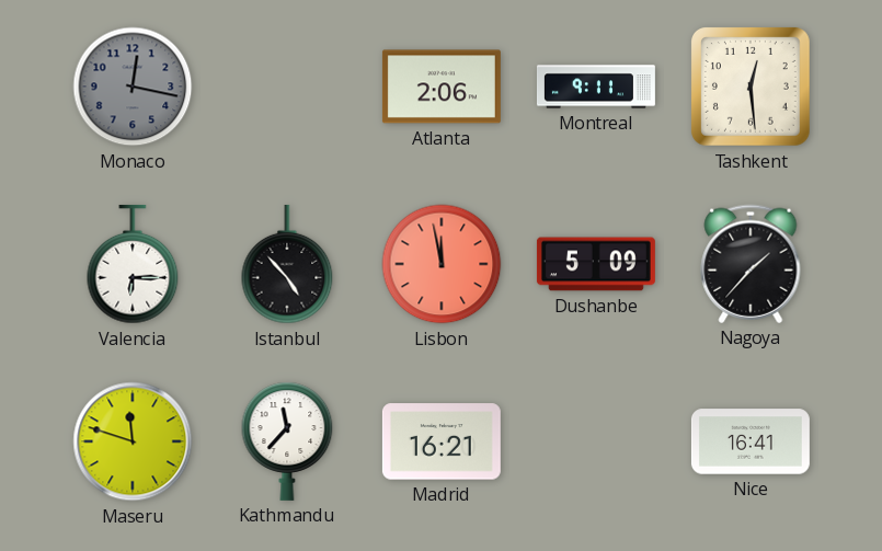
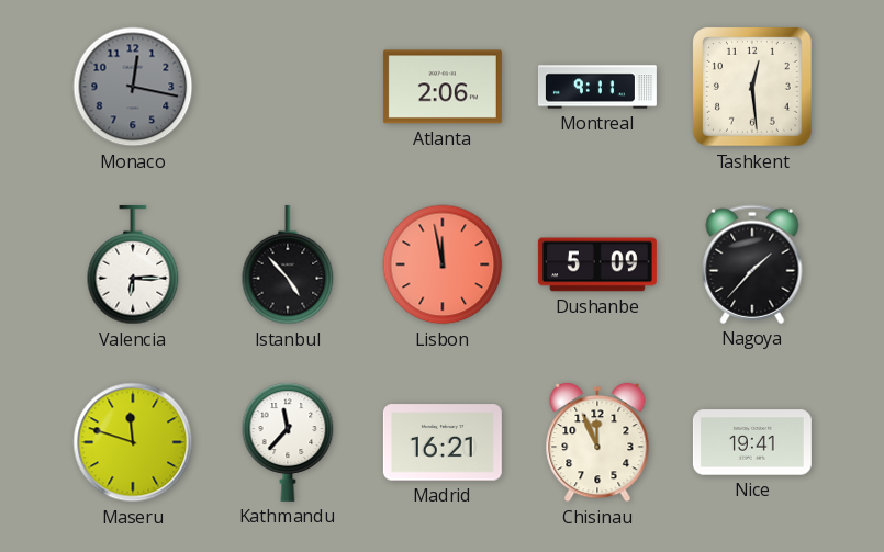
Chisinau: none -> 11:56 (597, 442)
Nice: 16:41 -> 19:41 (752, 442)
